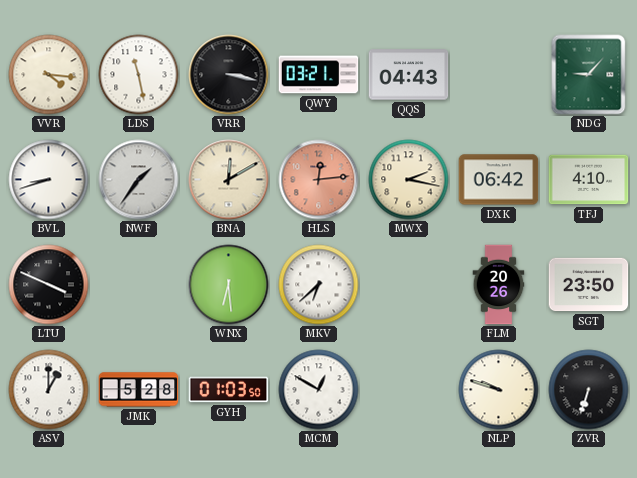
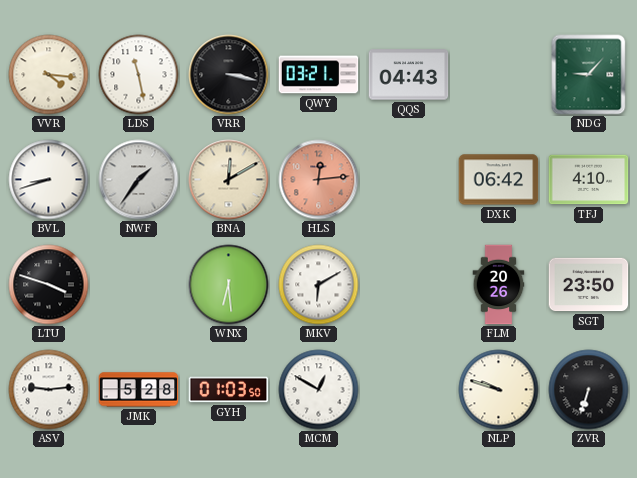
MWX: 2:17 -> none (409, 180)
LTU: 3:49 -> 3:48 (49, 285)
MKV: 6:38 -> 6:10 (319, 285)
ASV: 1:00 -> 9:14 (49, 390)
